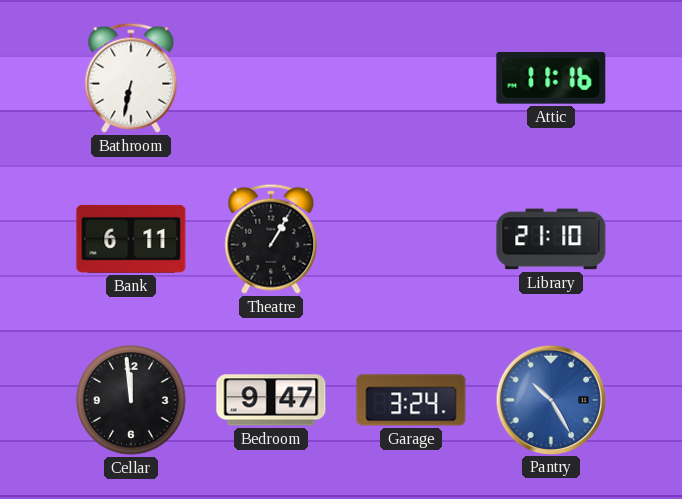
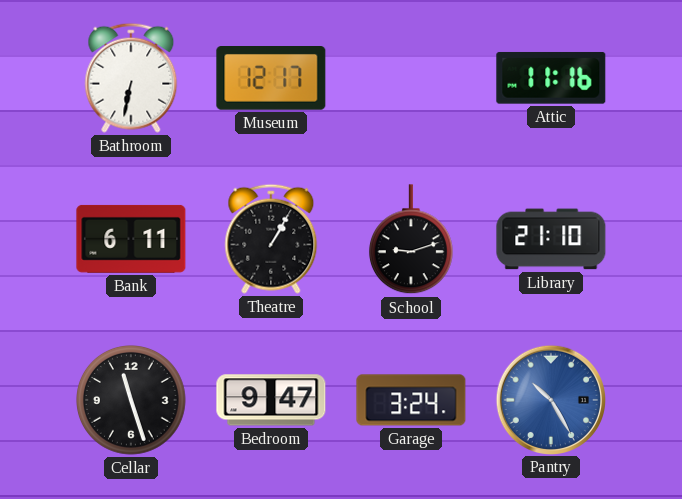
Museum: none -> 12:17 (271, 79)
School: none -> 9:12 (411, 240)
Cellar: 11:59 -> 11:27 (132, 401)
